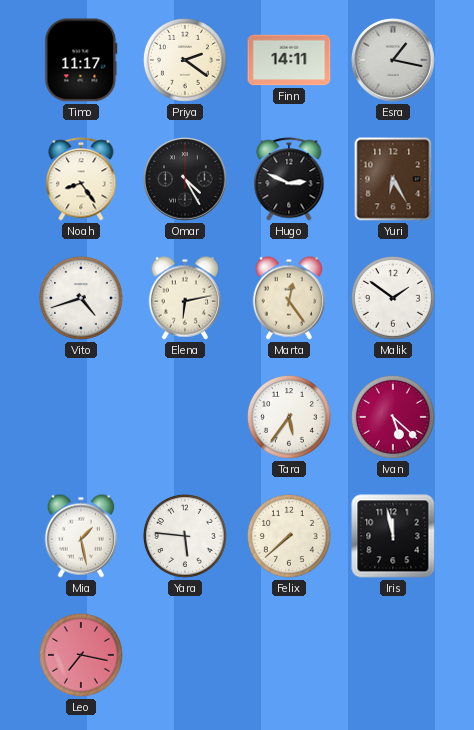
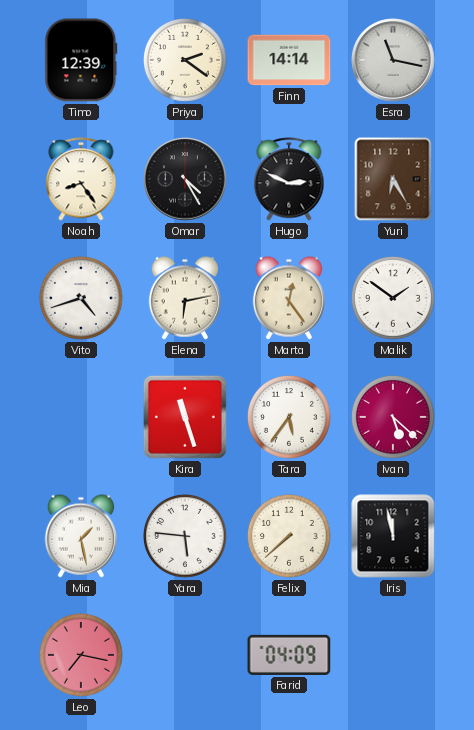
Timo: 11:17 -> 12:39 (81, 60)
Finn: 14:11 -> 14:14 (289, 60)
Esra: 1:17 -> 11:17 (393, 60)
Kira: none -> 11:27 (185, 417)
Farid: none -> 04:09 (289, 655)
